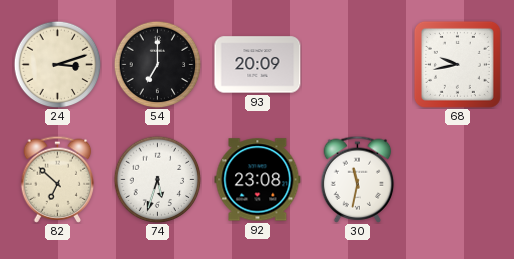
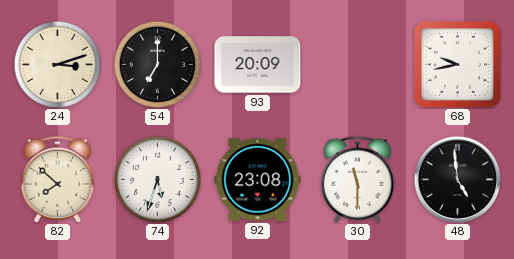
82: 6:52 -> 7:52 (58, 179)
30: 11:32 -> 11:30 (358, 179)
48: none -> 4:59 (457, 179)
